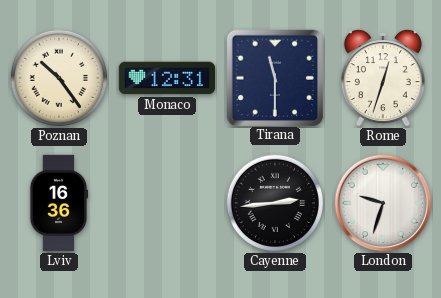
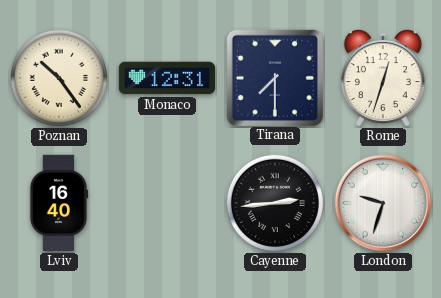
Tirana: 11:30 -> 7:30 (274, 77)
Lviv: 16:36 -> 16:40 (59, 203)
